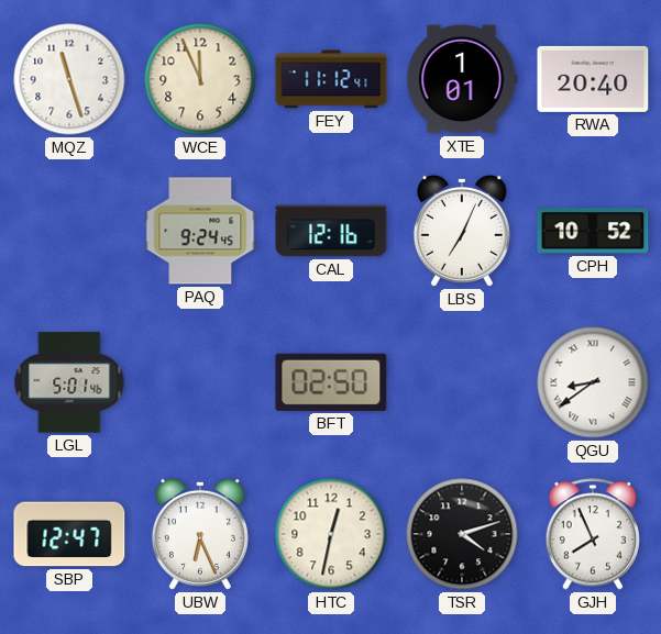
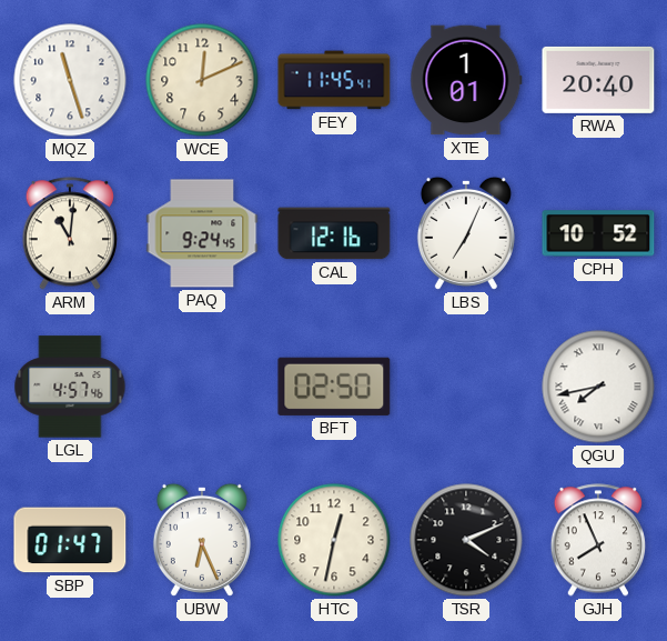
WCE: 11:56 -> 12:11 (202, 80)
FEY: 11:12 -> 11:45 (334, 80)
ARM: none -> 11:01 (69, 233)
LGL: 5:01 -> 4:57 (70, 387)
QGU: 8:39 -> 7:43 (598, 387)
SBP: 12:47 -> 01:47 (70, 540)
TSR: 4:12 -> 4:11 (466, 540)
